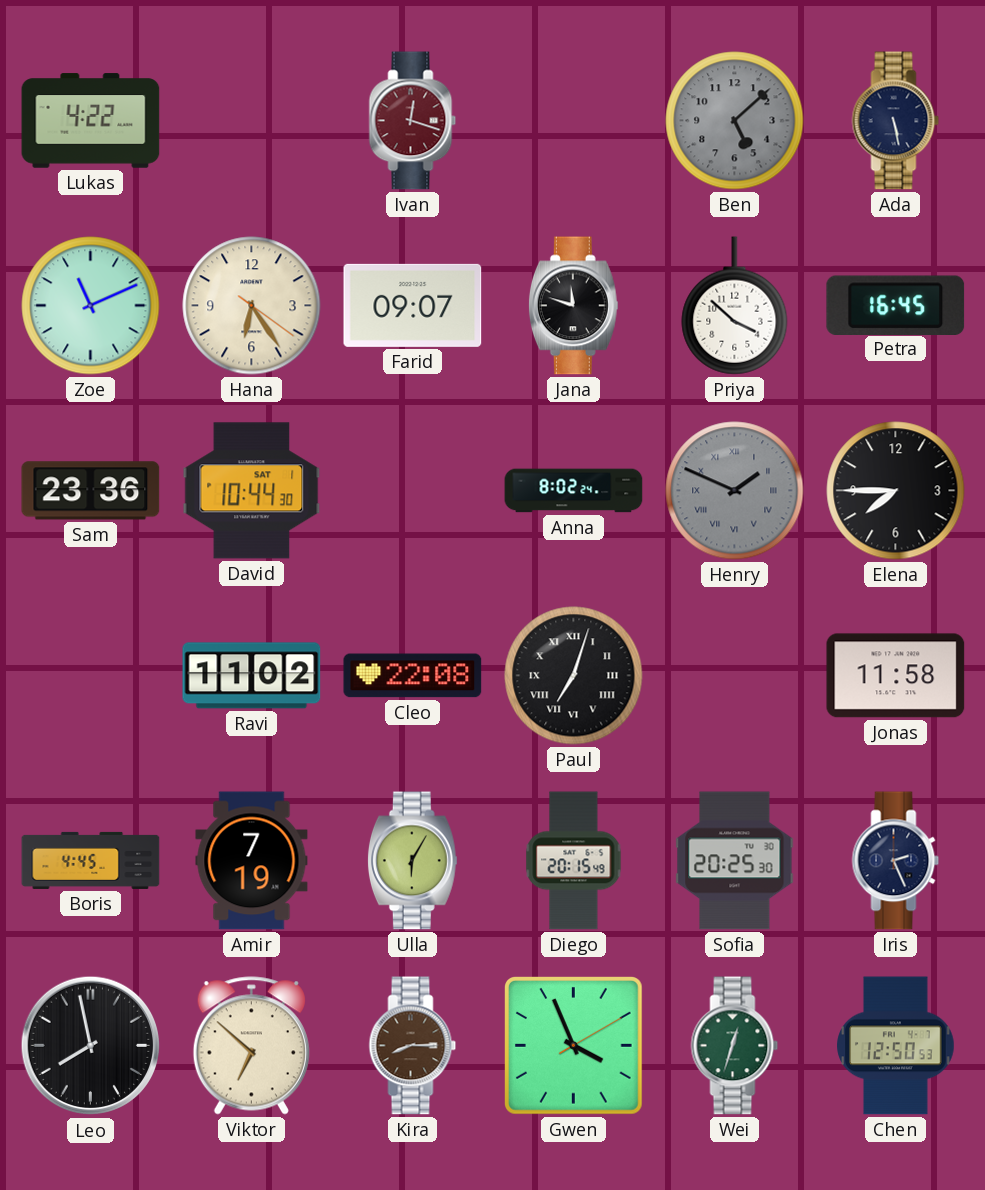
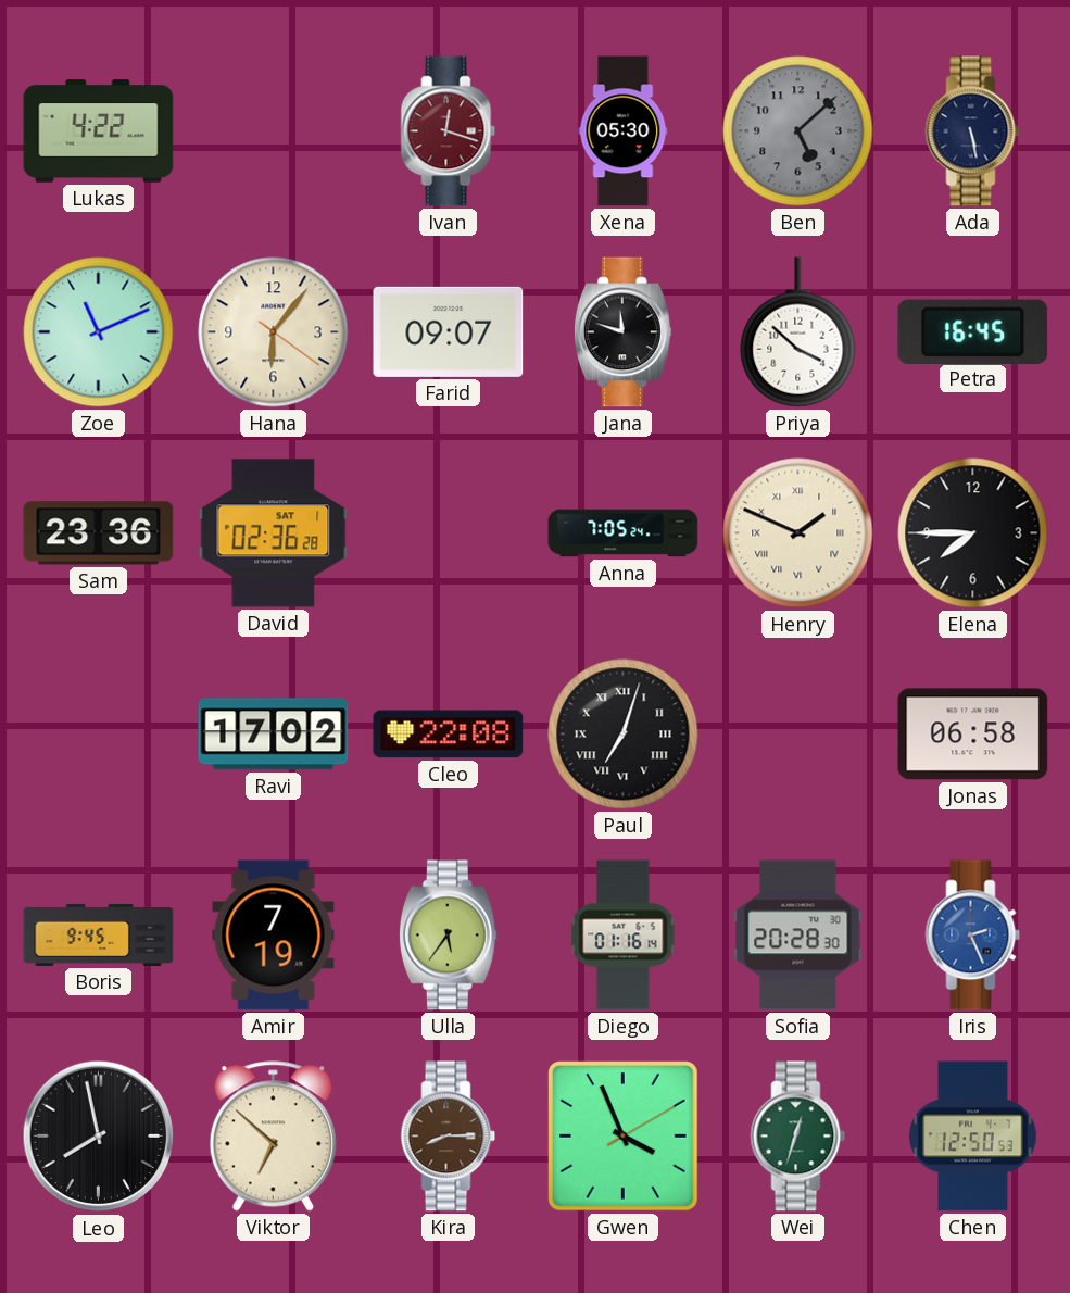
Xena: none -> 05:30 (624, 131)
Hana: 6:24 -> 6:06 (274, 332)
David: 10:44 -> 02:36 (274, 533)
Anna: 8:02 -> 7:05 (624, 533)
Henry dial: grey -> cream (798, 533)
Ravi: 11:02 -> 17:02 (274, 735)
Jonas: 11:58 -> 06:58 (973, 735)
Boris: 4:45 -> 9:45 (99, 934)
Ulla: 6:05 -> 5:36 (448, 936)
Diego: 20:15 -> 01:16 (624, 936)
Sofia: 20:25 -> 20:28 (798, 936)
Iris dial: navy -> blue (973, 936)
